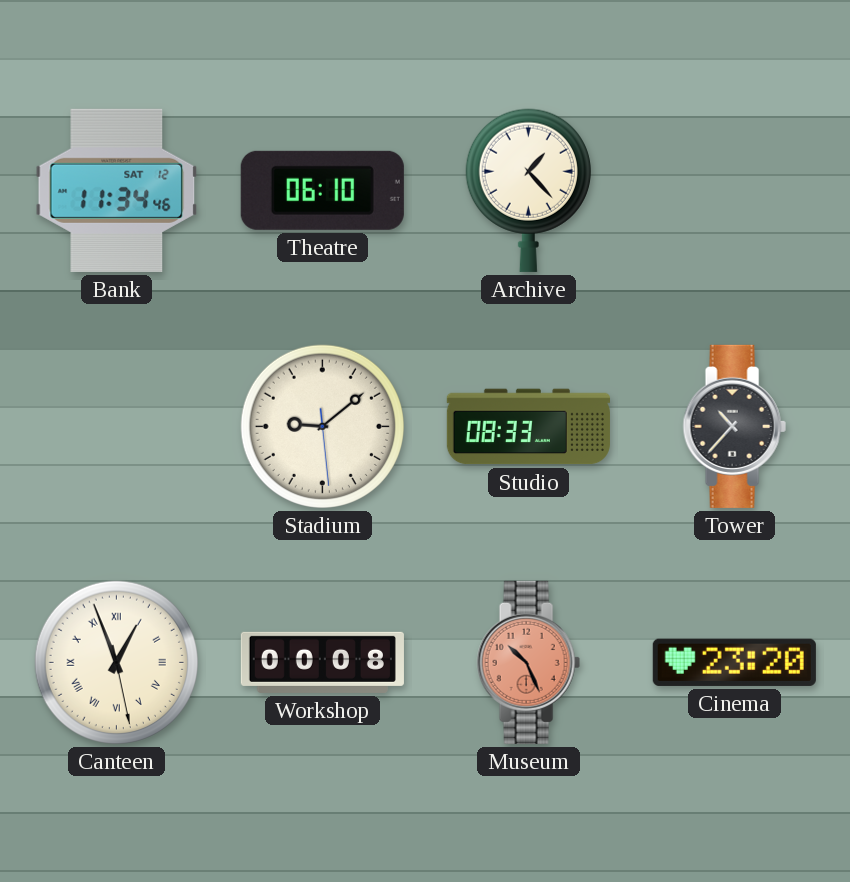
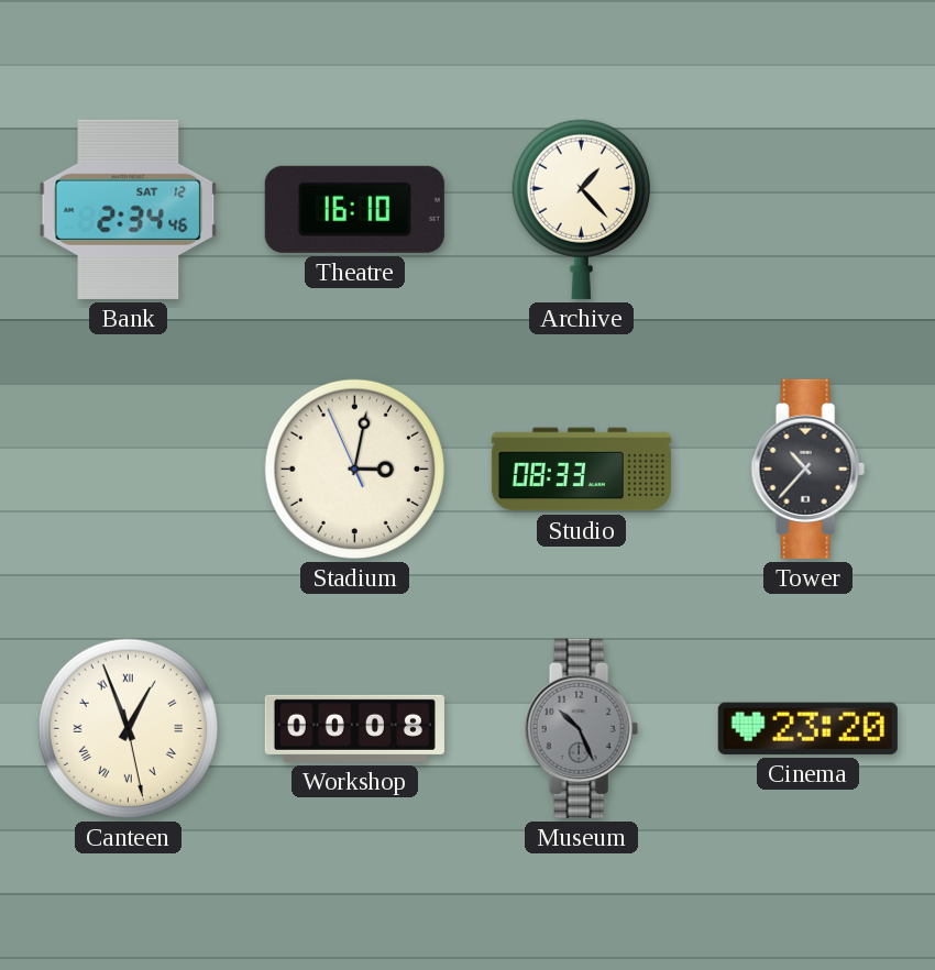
Bank: 11:34 -> 2:34 (129, 209)
Theatre: 06:10 -> 16:10 (354, 209)
Stadium: 9:08 -> 3:01 (354, 469)
Museum dial: salmon -> grey (581, 728)
